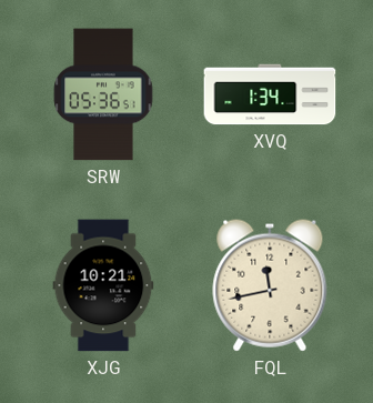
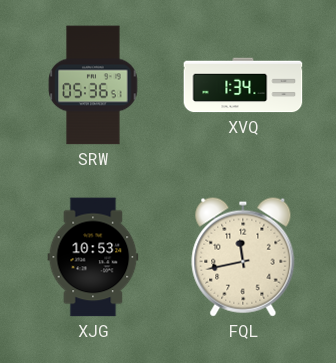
XJG: 10:21 -> 10:53 (93, 257)
